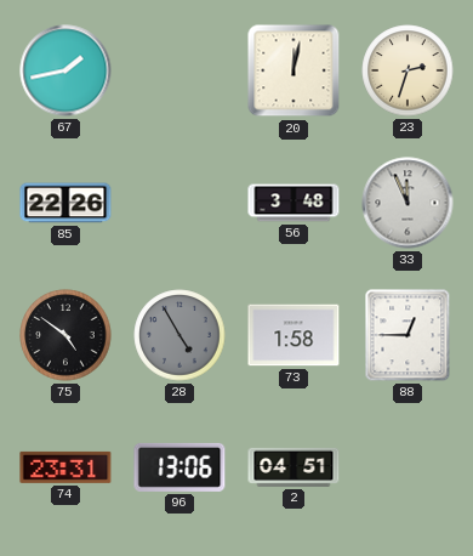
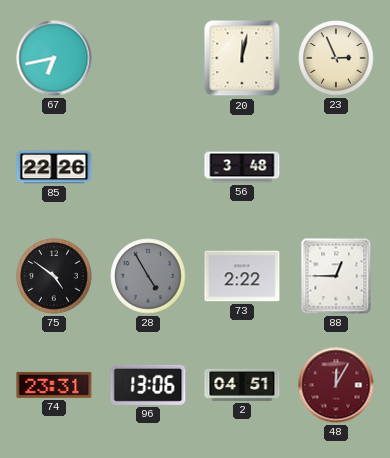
67: 1:43 -> 6:43 (54, 58)
23: 2:33 -> 2:56 (336, 58)
33: 11:56 -> none (408, 203)
73: 1:58 -> 2:22 (242, 276)
48: none -> 12:05 (336, 385)
